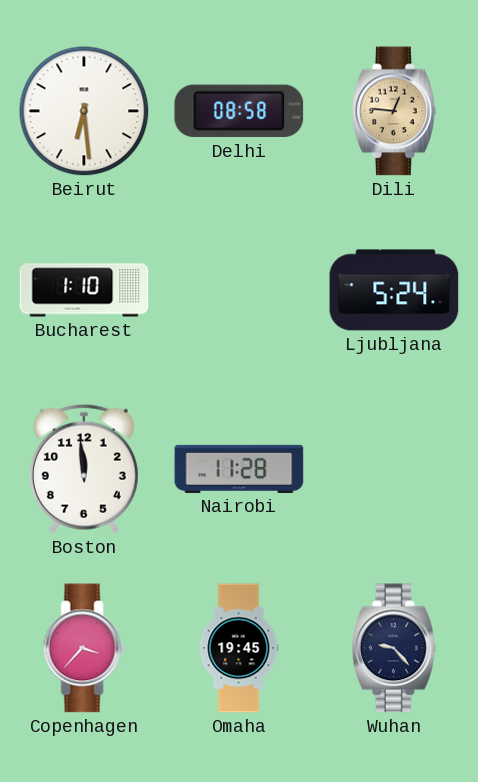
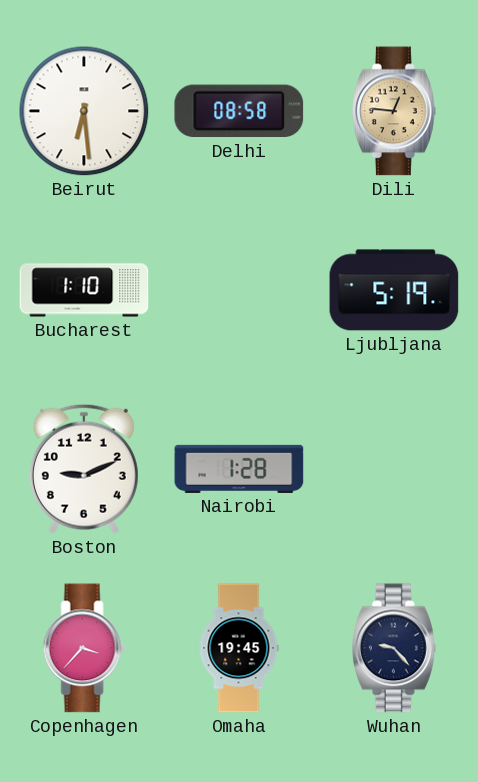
Ljubljana: 5:24 -> 5:19 (394, 290)
Boston: 11:59 -> 9:11 (84, 469)
Nairobi: 11:28 -> 1:28 (239, 469)
